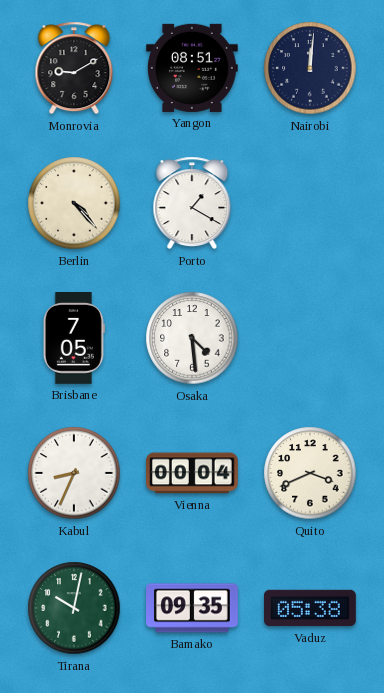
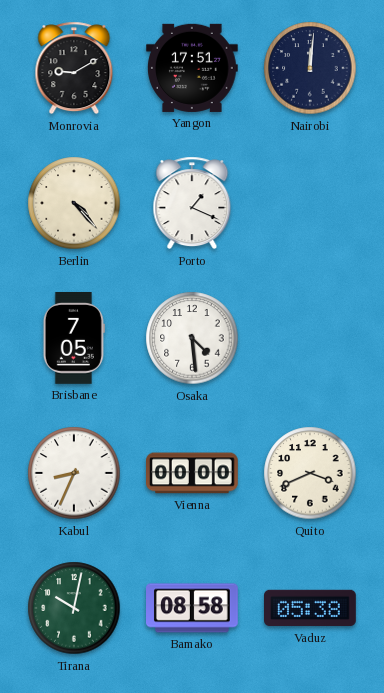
Yangon: 08:51 -> 17:51 (193, 68)
Porto: 1:20 -> 1:19 (192, 203)
Vienna: 00:04 -> 00:00 (193, 473)
Bamako: 09:35 -> 08:58 (193, 608)
